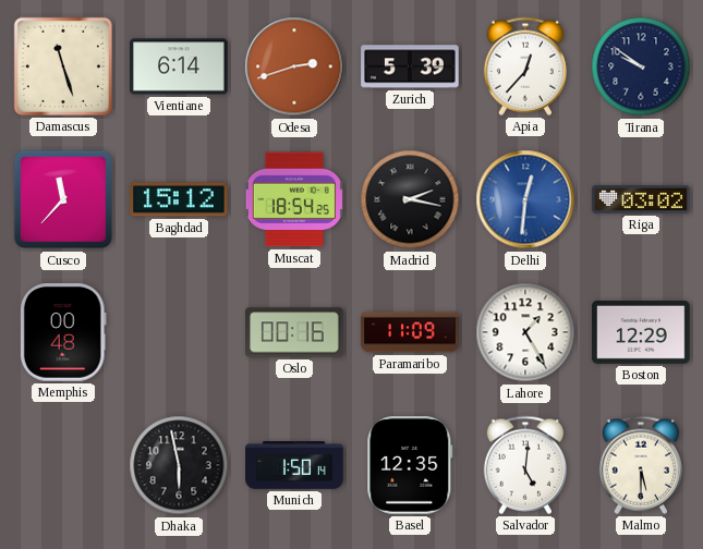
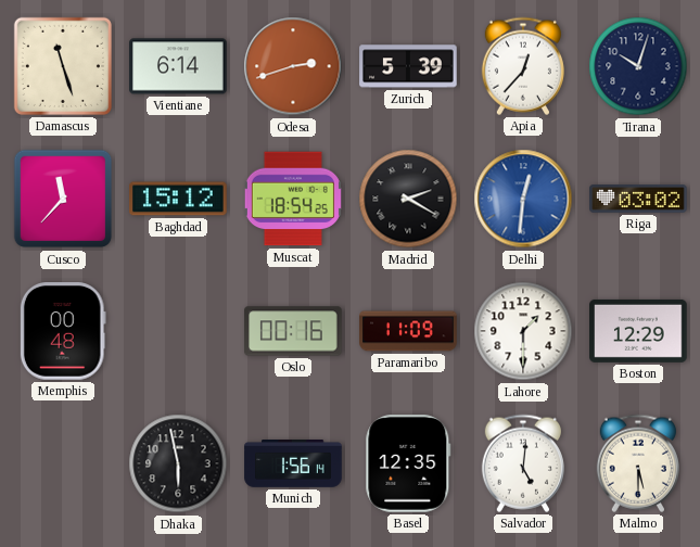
Tirana: 9:51 -> 10:03 (638, 66)
Madrid: 2:17 -> 2:20 (408, 199)
Lahore: 1:25 -> 1:30 (523, 331)
Munich: 1:50 -> 1:56 (293, 465)
